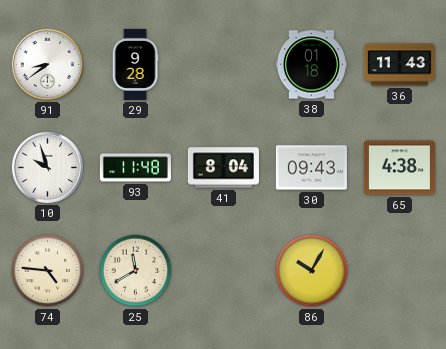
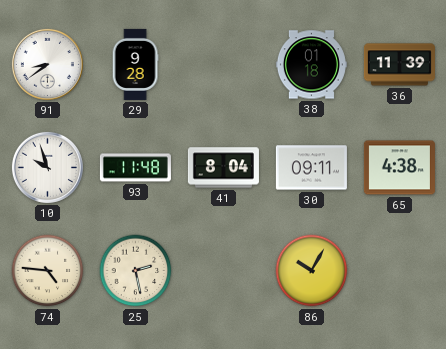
36: 11:43 -> 11:39 (399, 65)
30: 09:43 -> 09:11 (311, 168)
25: 11:40 -> 2:28 (136, 271)
